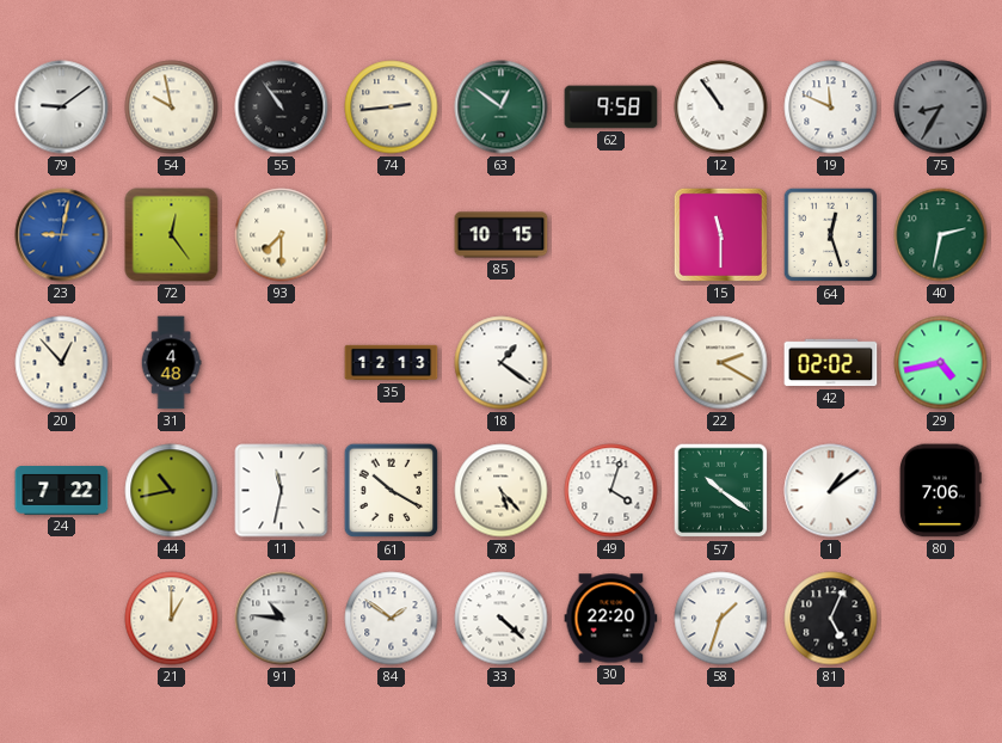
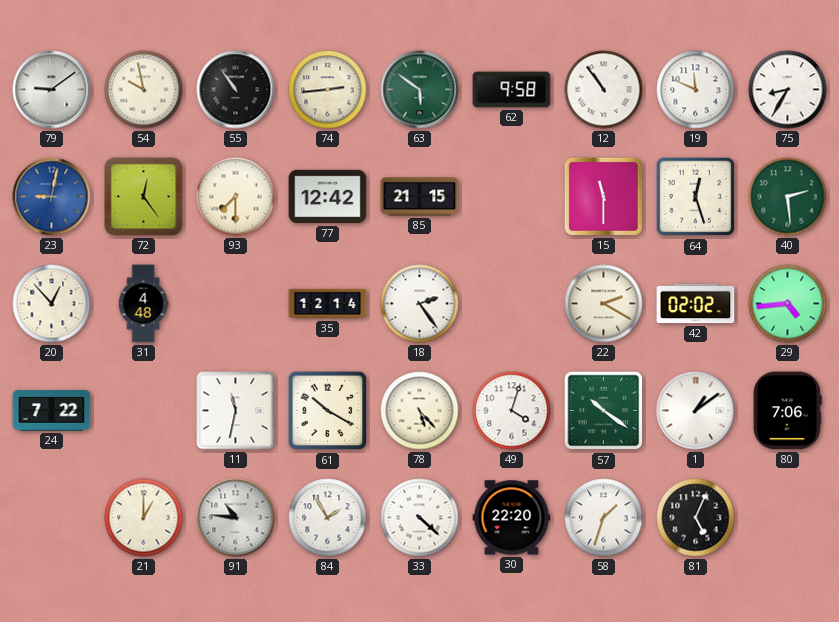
63: 12:51 -> 5:51 (420, 90)
75 dial: grey -> white (788, 90)
77: none -> 12:42 (328, 197)
85: 10:15 -> 21:15 (420, 197)
40: 2:32 -> 2:29 (788, 197)
35: 12:13 -> 12:14 (328, 304)
18: 1:21 -> 2:24 (420, 304)
29: 4:43 -> 4:44 (788, 304)
44: 10:43 -> none (172, 491)
84: 1:51 -> 1:55 (328, 518)
